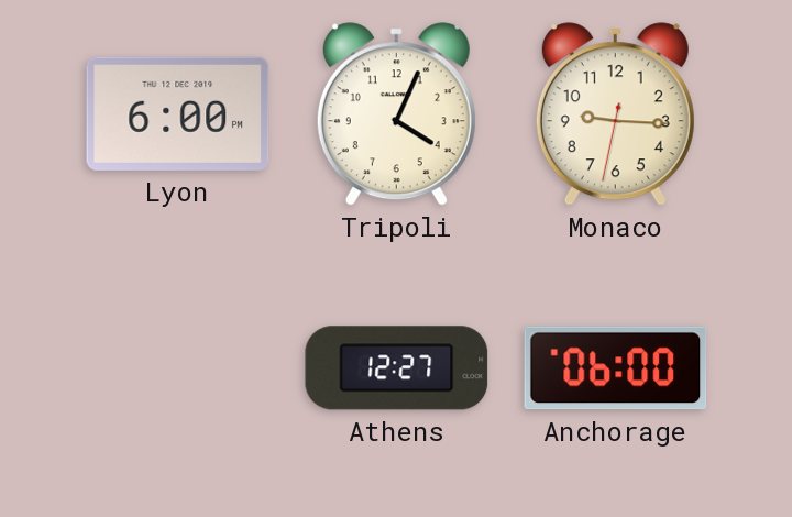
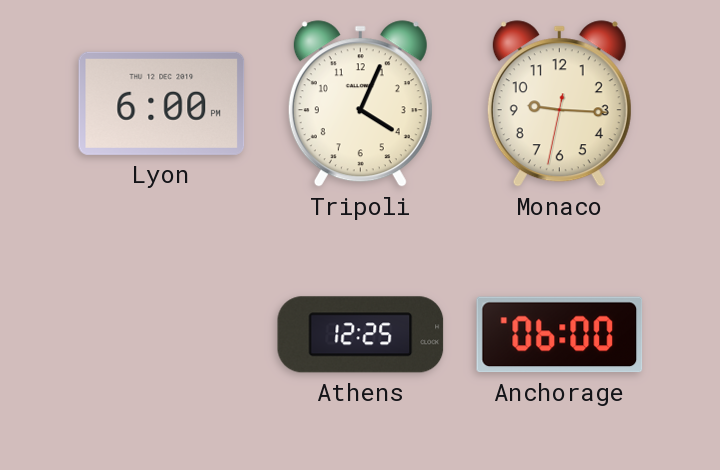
Athens: 12:27 -> 12:25 (361, 335)
